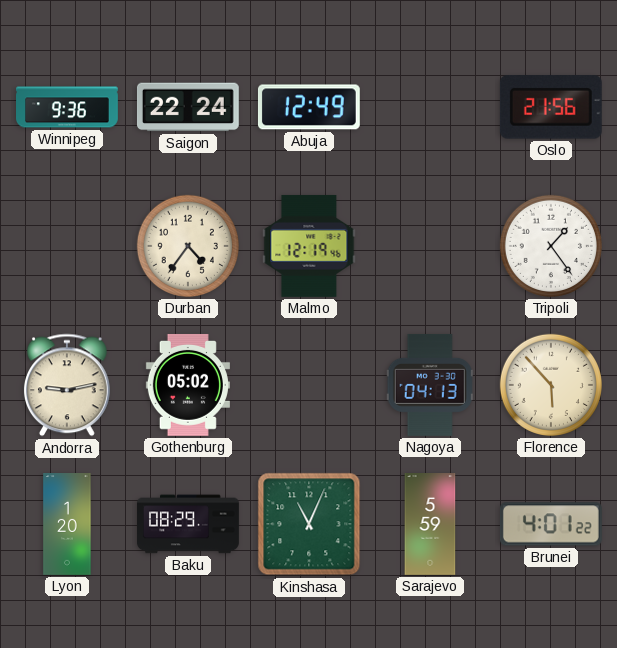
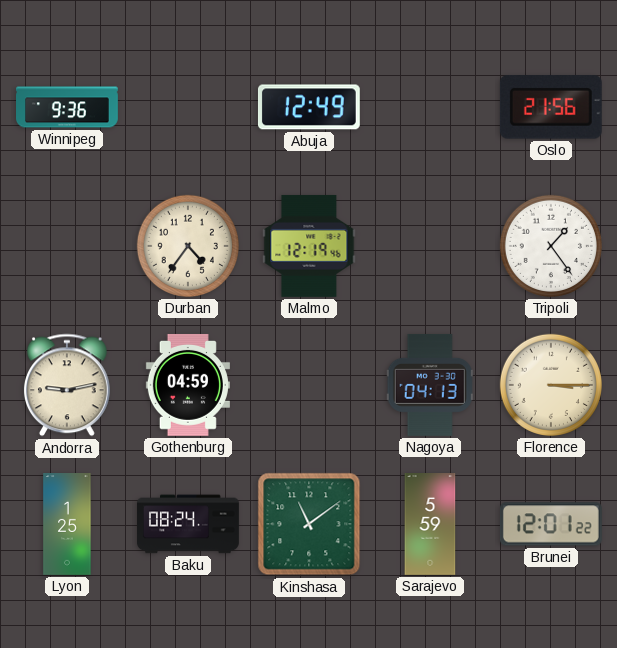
Saigon: 22:24 -> none (188, 107)
Gothenburg: 05:02 -> 04:59 (188, 385)
Florence: 5:53 -> 3:15 (551, 385)
Lyon: 1:20 -> 1:25 (67, 525)
Baku: 08:29 -> 08:24 (189, 524)
Kinshasa: 11:04 -> 11:09 (309, 524)
Brunei: 4:01 -> 12:01 (551, 524)
